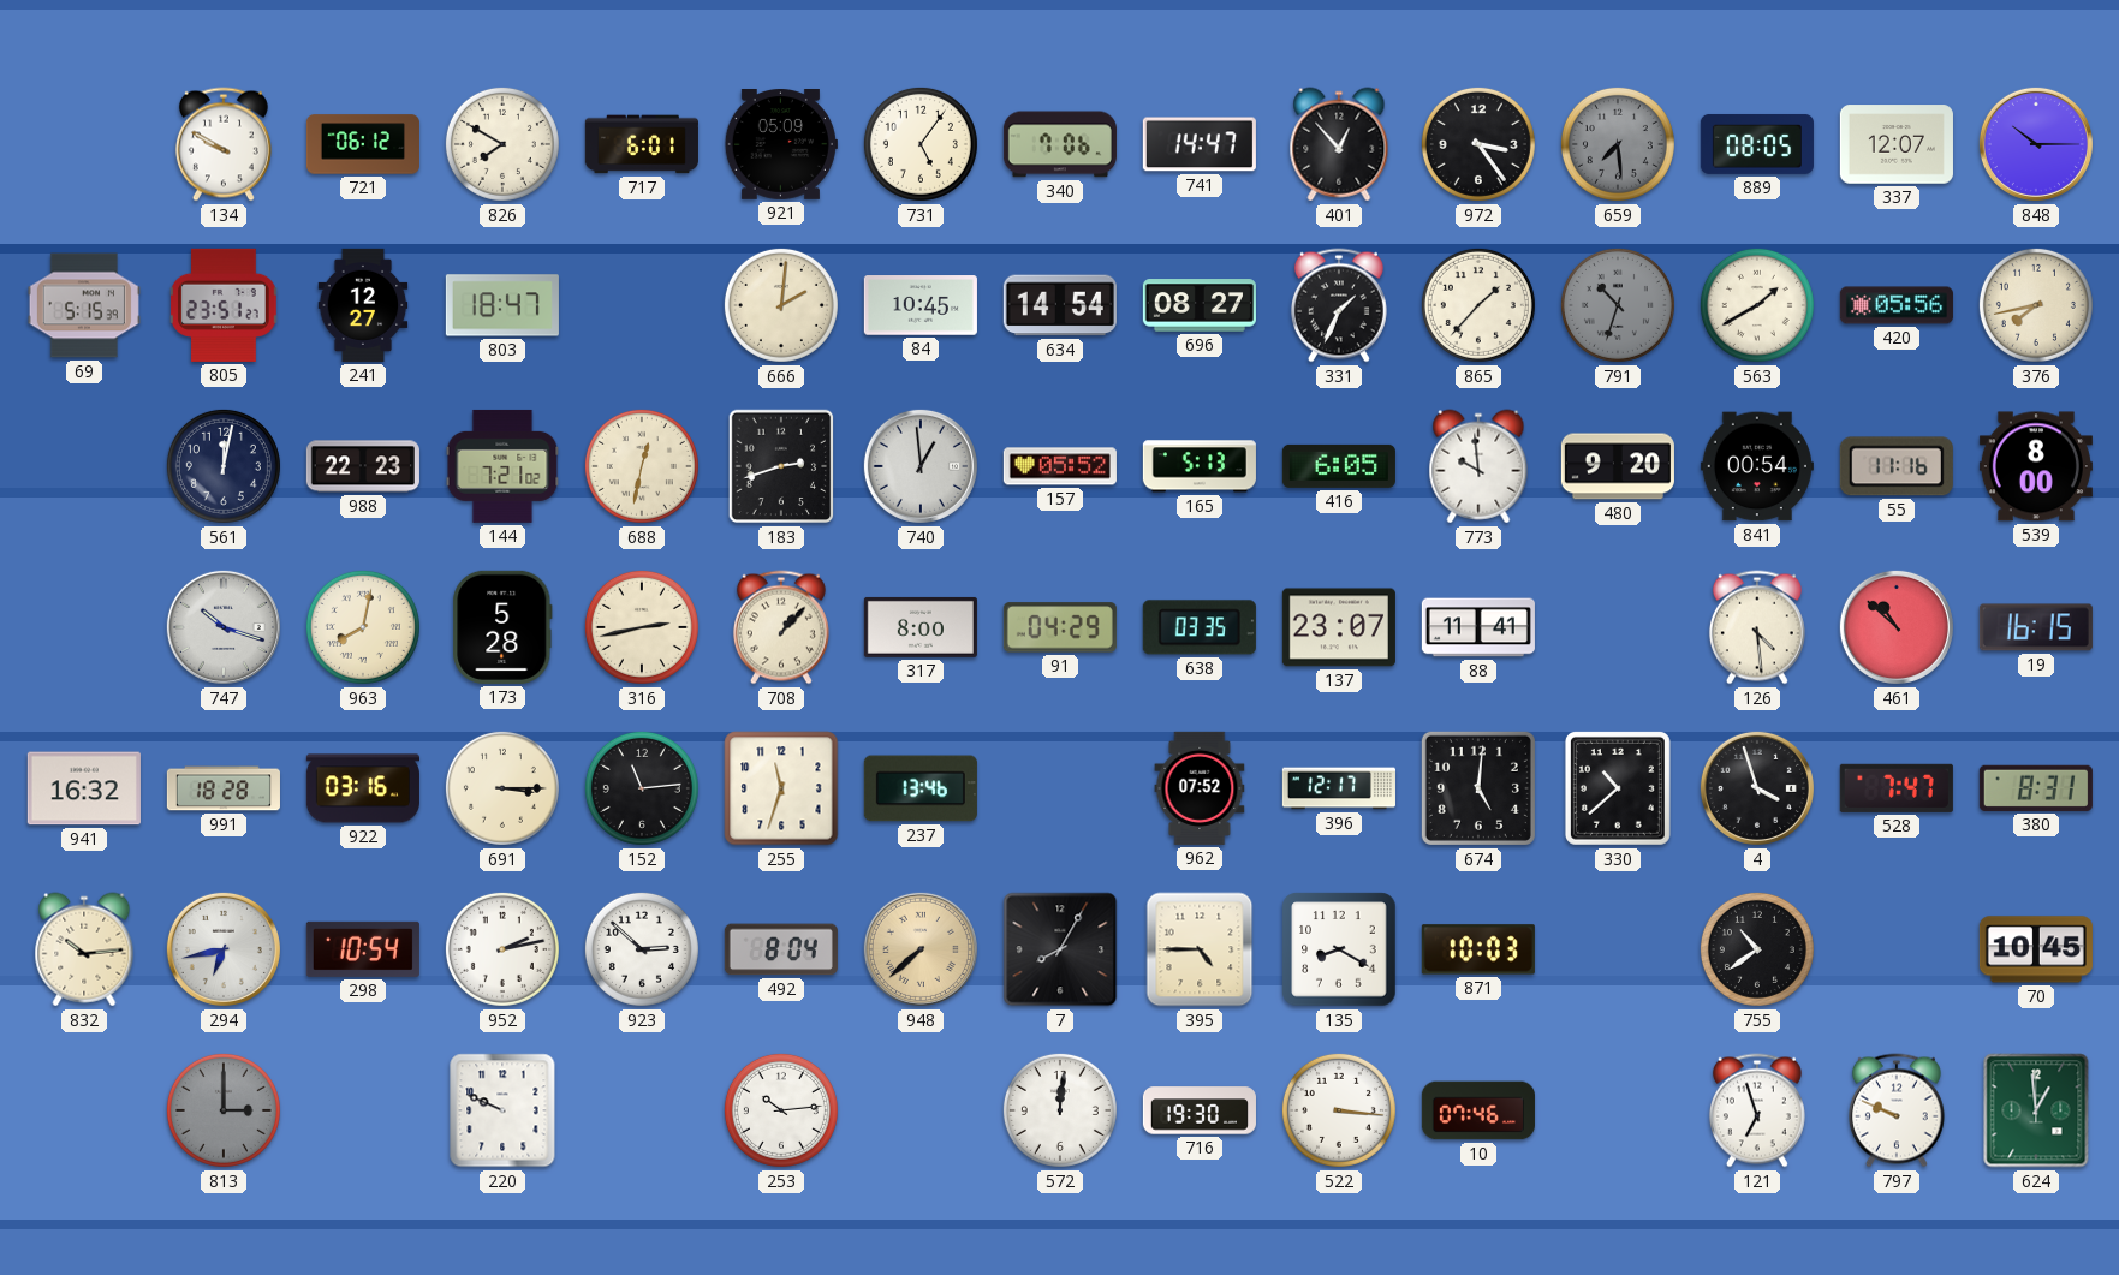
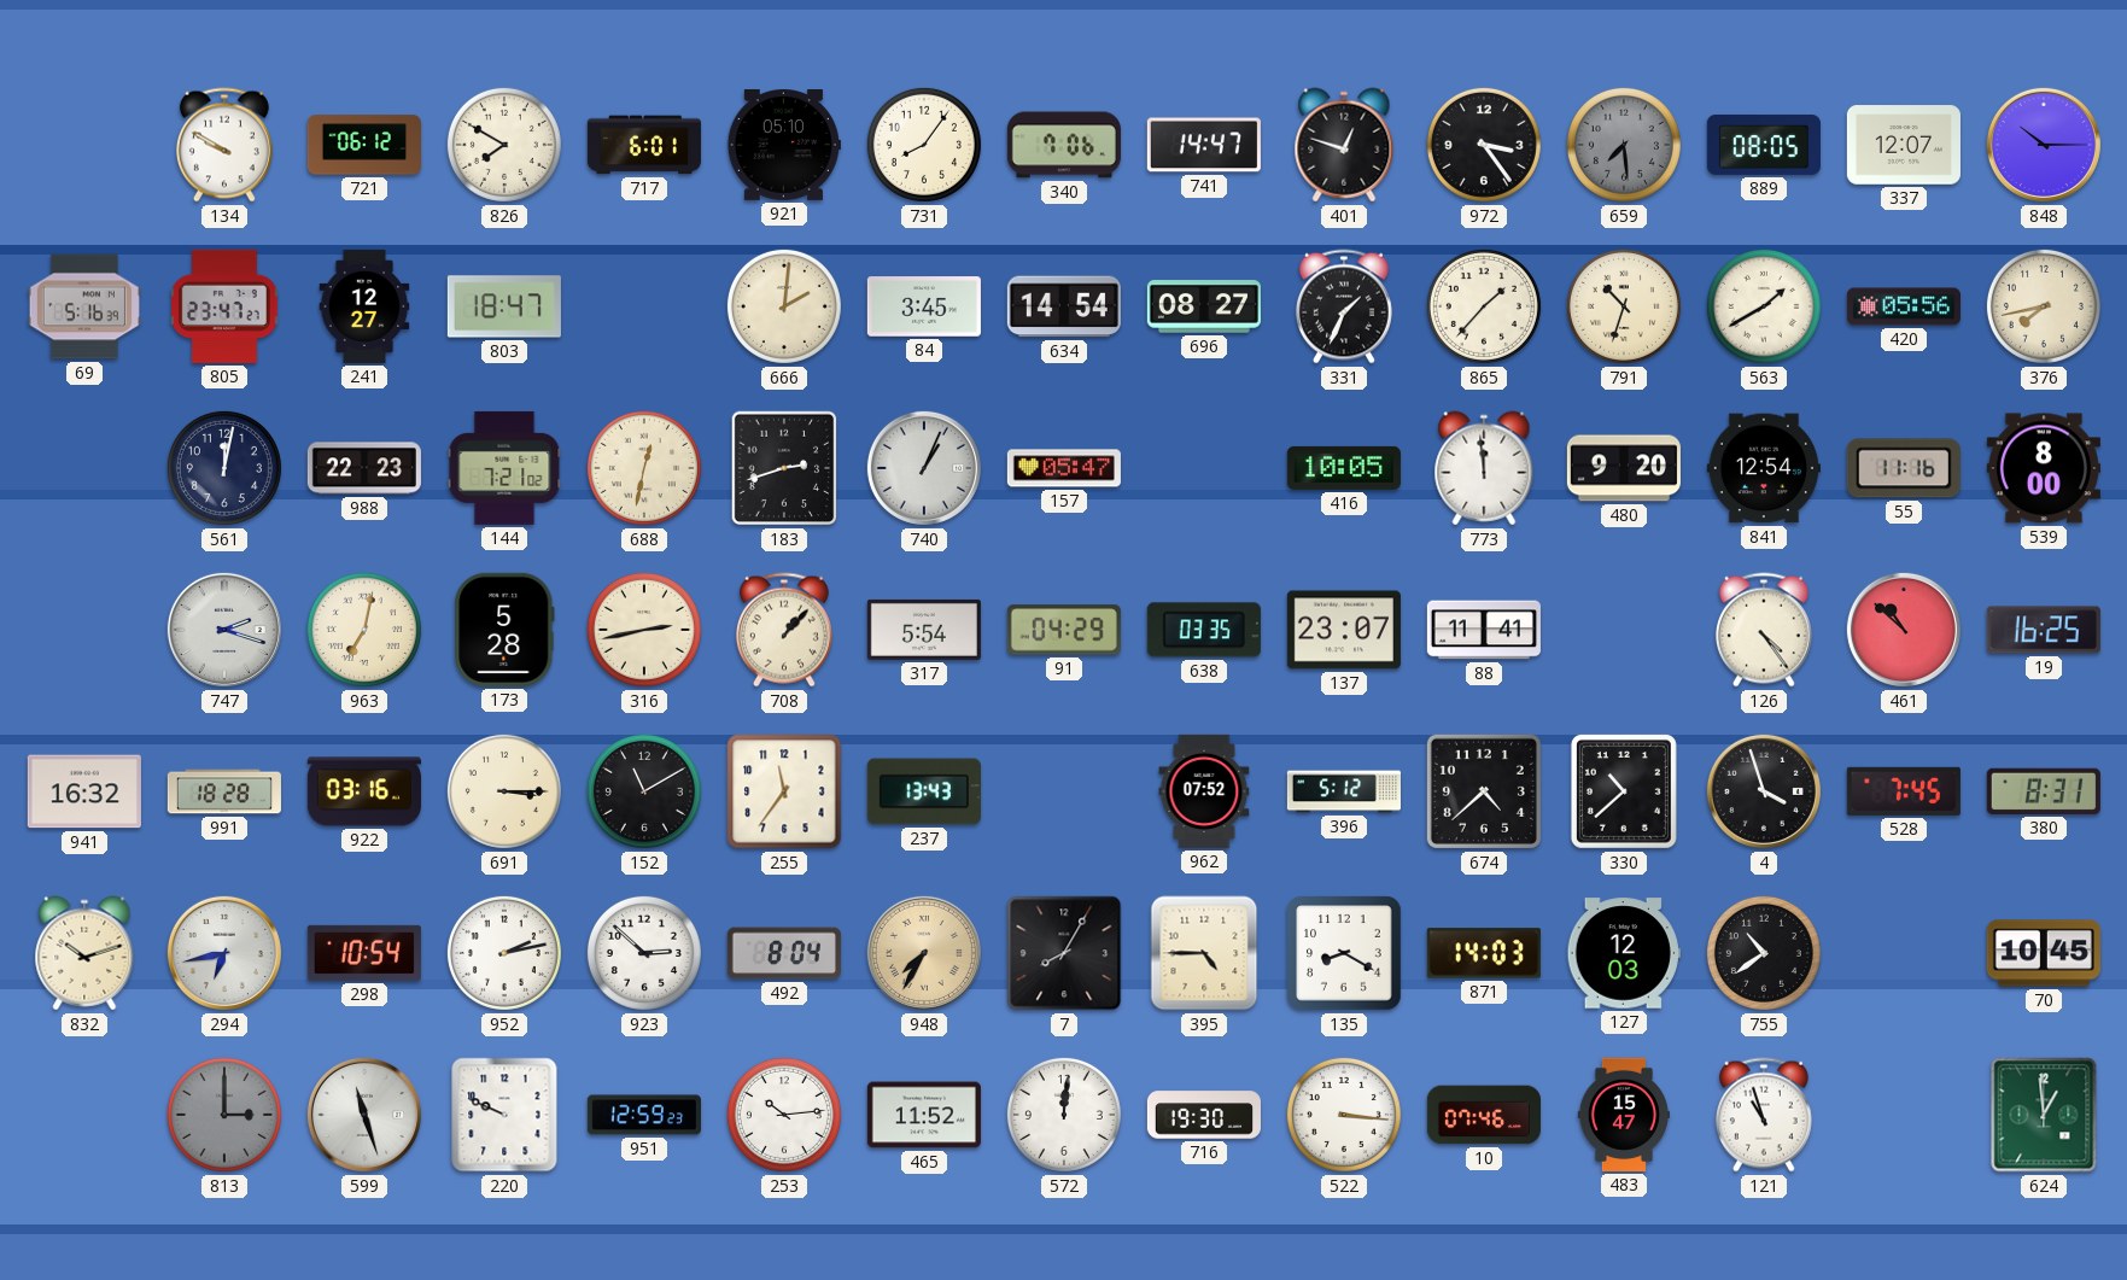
921: 05:09 -> 05:10 (784, 146)
731: 5:06 -> 8:06 (924, 145)
401: 12:53 -> 12:48 (1344, 145)
69: 5:15 -> 5:16 (84, 306)
805: 23:51 -> 23:47 (224, 306)
84: 10:45 -> 3:45 (924, 306)
791 dial: grey -> cream (1624, 306)
740: 12:59 -> 1:04 (924, 468)
157: 05:52 -> 05:47 (1064, 468)
165: 5:13 -> none (1200, 466)
416: 6:05 -> 10:05 (1344, 468)
773: 9:59 -> 11:59 (1484, 468)
841: 00:54 -> 12:54 (1764, 468)
747: 10:18 -> 2:18 (224, 630)
963: 8:02 -> 7:02 (364, 630)
317: 8:00 -> 5:54 (924, 630)
126: 4:29 -> 4:24 (1764, 630)
19: 16:15 -> 16:25 (2044, 630)
152: 11:14 -> 11:10 (644, 791)
255: 11:33 -> 11:36 (784, 791)
237: 13:46 -> 13:43 (924, 791)
396: 12:17 -> 5:12 (1344, 791)
674: 5:01 -> 4:38 (1484, 791)
528: 7:47 -> 7:45 (1904, 791)
832: 10:14 -> 10:12 (84, 953)
948: 7:38 -> 7:35 (924, 953)
871: 10:03 -> 14:03 (1484, 953)
127: none -> 12:03 (1624, 953)
599: none -> 11:27 (364, 1115)
951: none -> 12:59 (644, 1115)
465: none -> 11:52 (924, 1115)
483: none -> 15:47 (1624, 1115)
121: 6:57 -> 10:57 (1764, 1115)
797: 9:49 -> none (1897, 1110)
